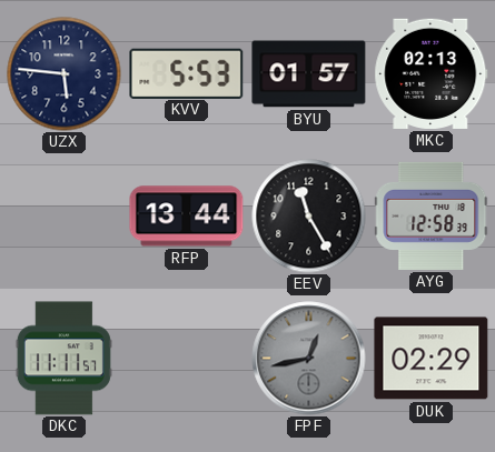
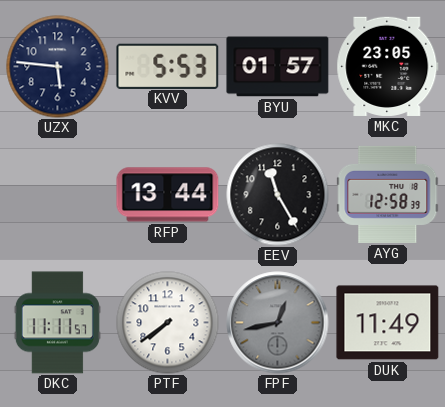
MKC: 02:13 -> 23:05 (388, 66)
PTF: none -> 7:39 (168, 323)
DUK: 02:29 -> 11:49 (388, 323)
